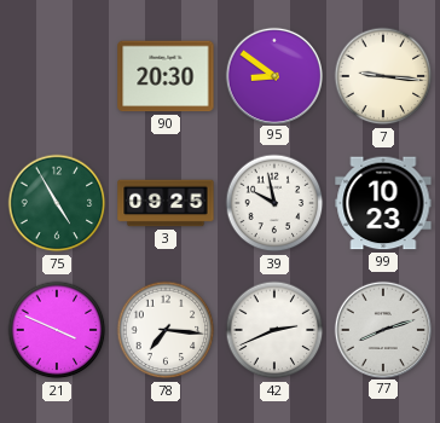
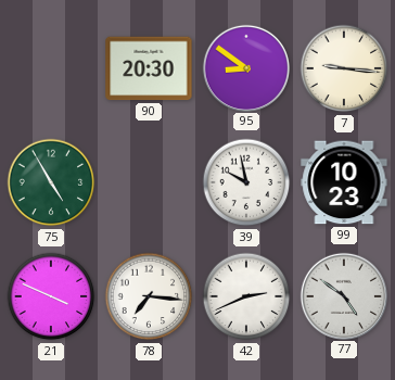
3: 09:25 -> none (166, 203)
77: 8:12 -> 4:51 (343, 295)
